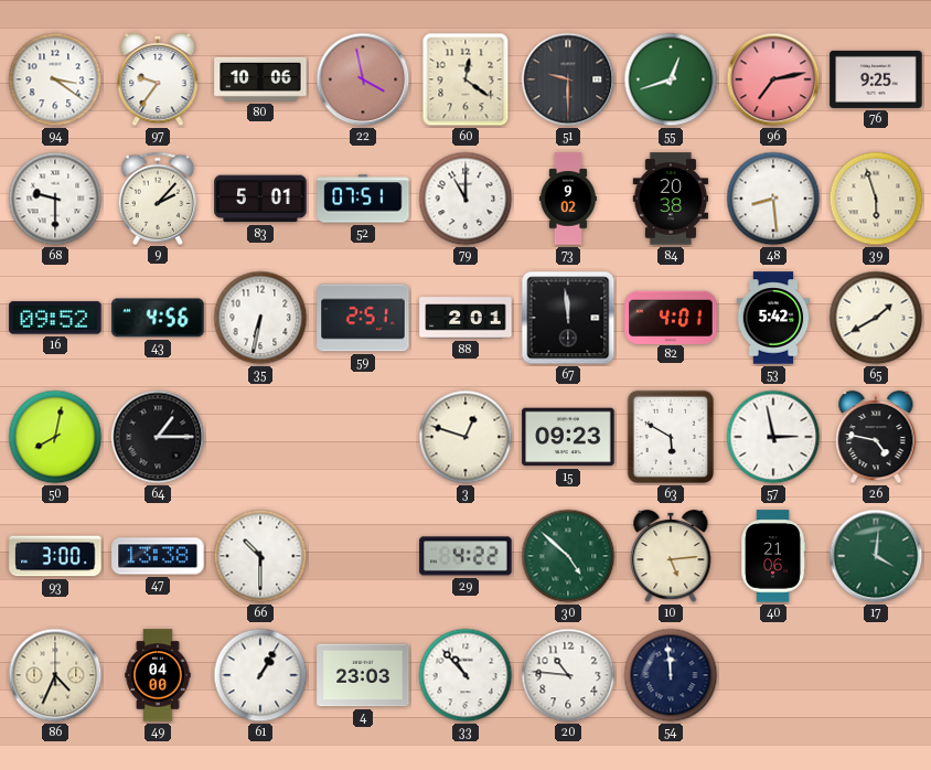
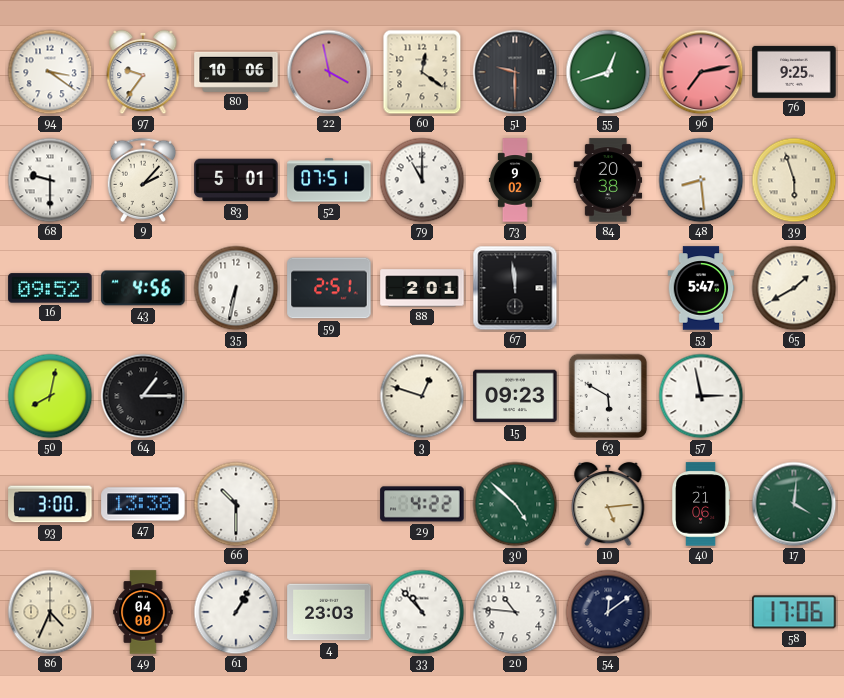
82: 4:01 -> none (671, 317)
53: 5:42 -> 5:47 (701, 288)
26: 4:47 -> none (876, 437)
54: 11:59 -> 12:09 (608, 612)
58: none -> 17:06 (794, 612)
